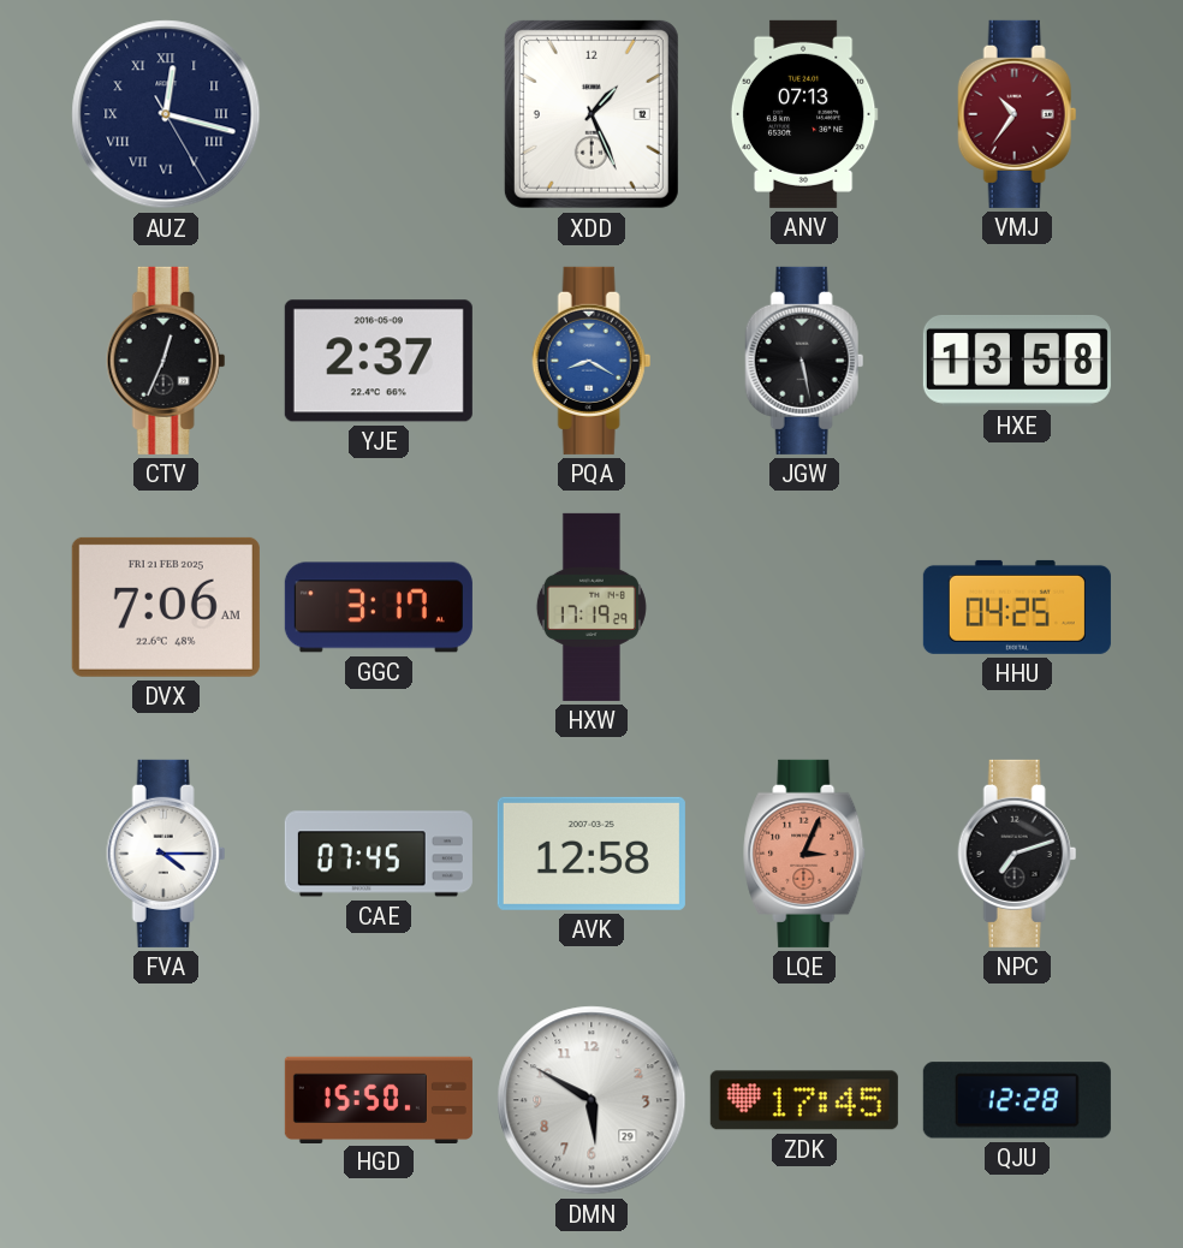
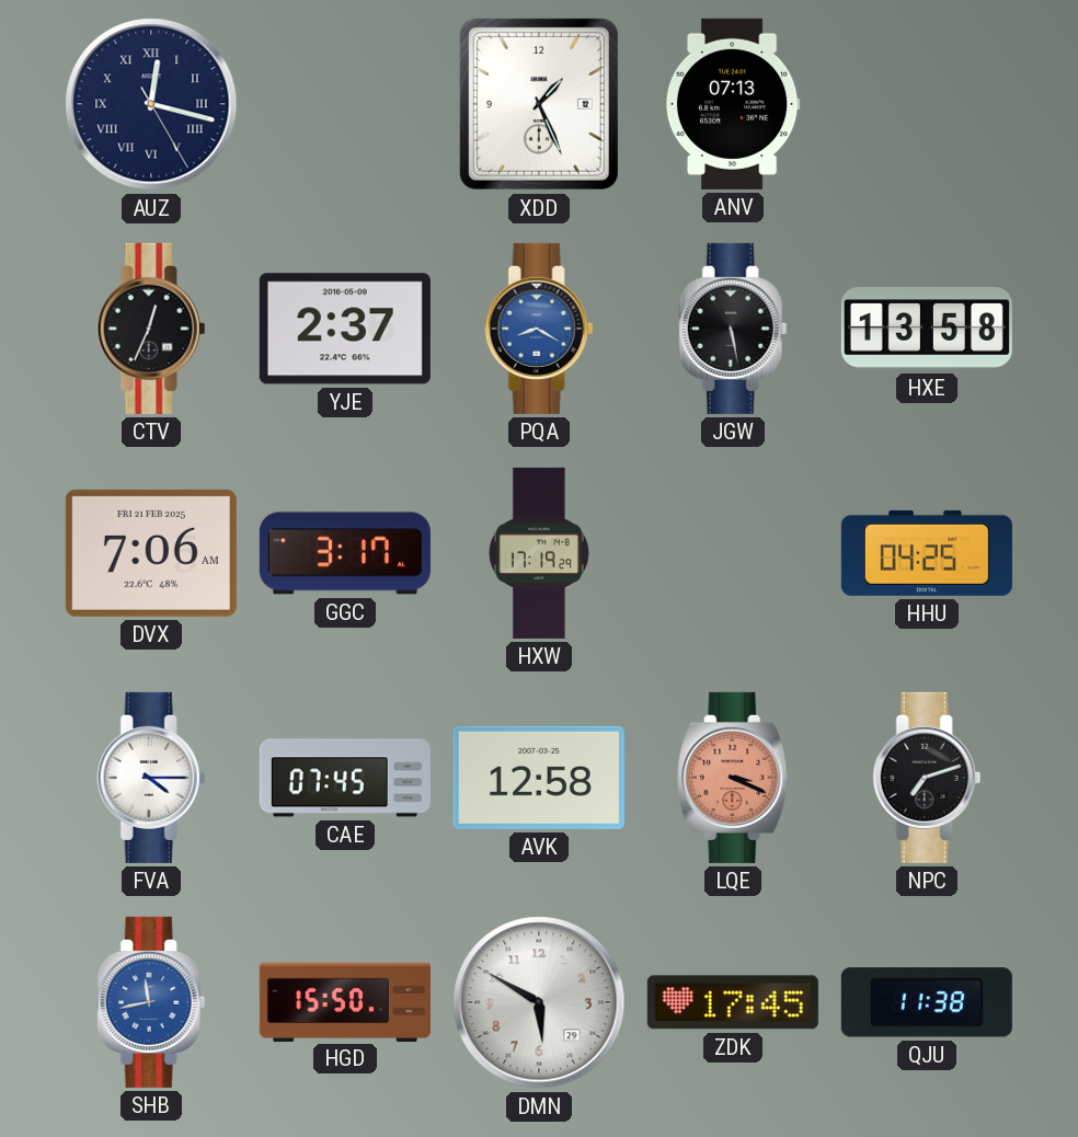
VMJ: 10:36 -> none (1017, 114)
LQE: 3:04 -> 3:19 (734, 778)
SHB: none -> 11:43 (151, 1002)
QJU: 12:28 -> 11:38 (927, 1002)
